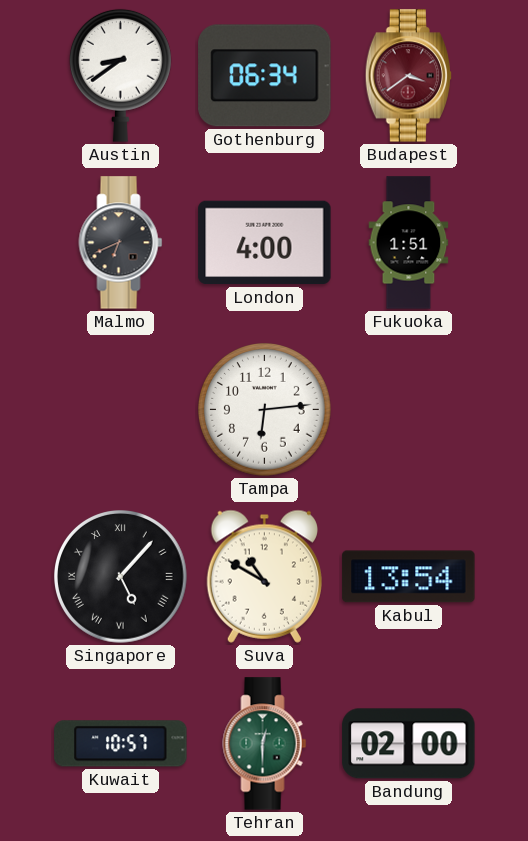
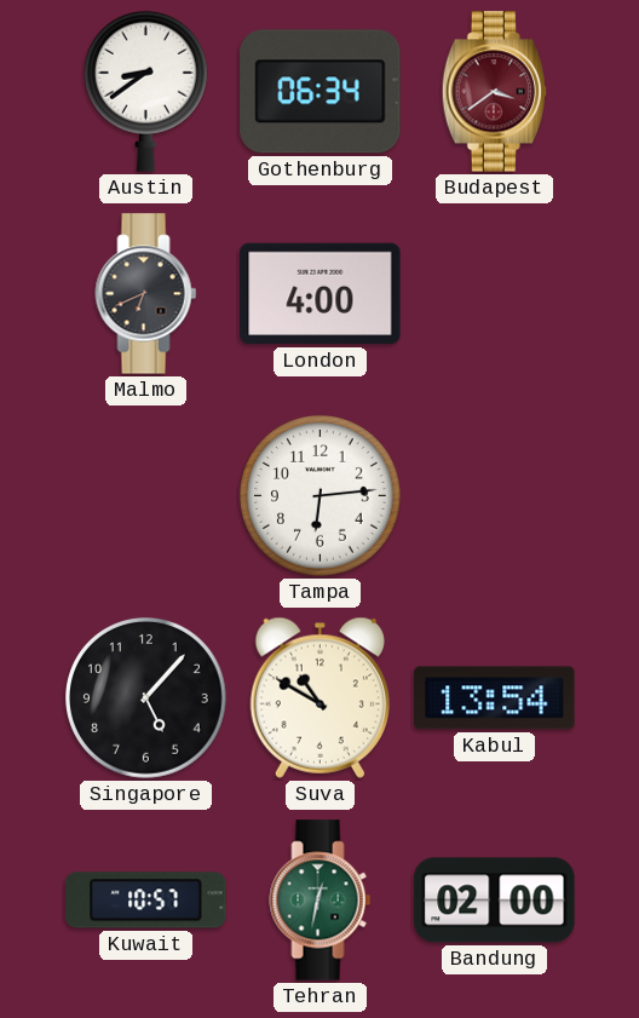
Fukuoka: 1:51 -> none (409, 243)
Singapore numerals: Roman -> Arabic (146, 698)
Tehran: 12:30 -> 12:32 (321, 901)
